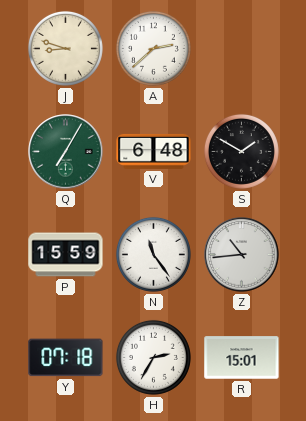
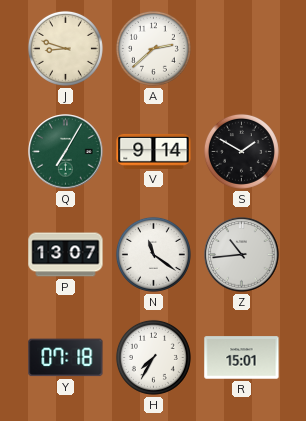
V: 6:48 -> 9:14 (154, 151)
P: 15:59 -> 13:07 (66, 255)
N: 11:24 -> 11:21 (153, 254)
H: 2:35 -> 7:35 (153, 357)
